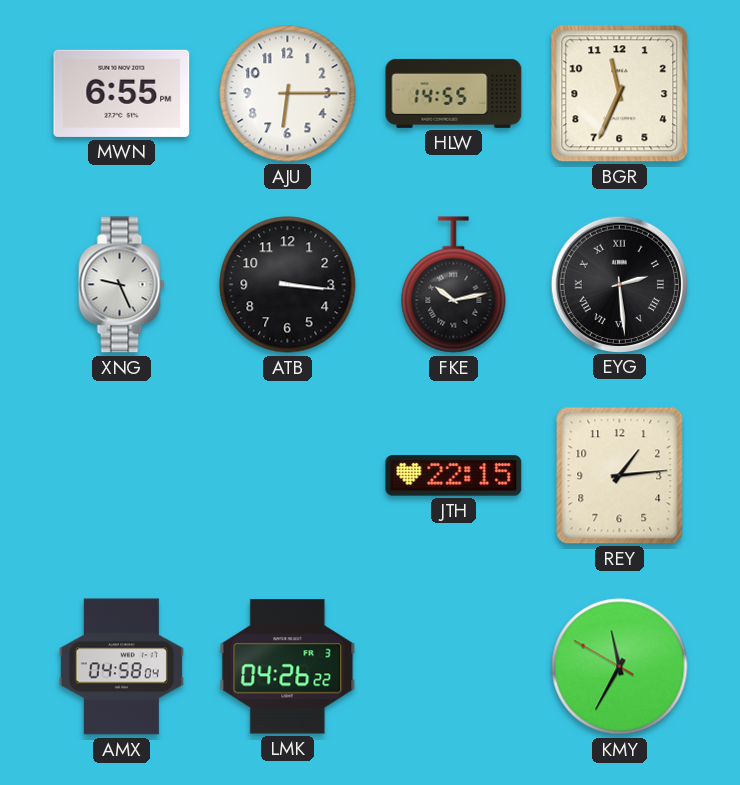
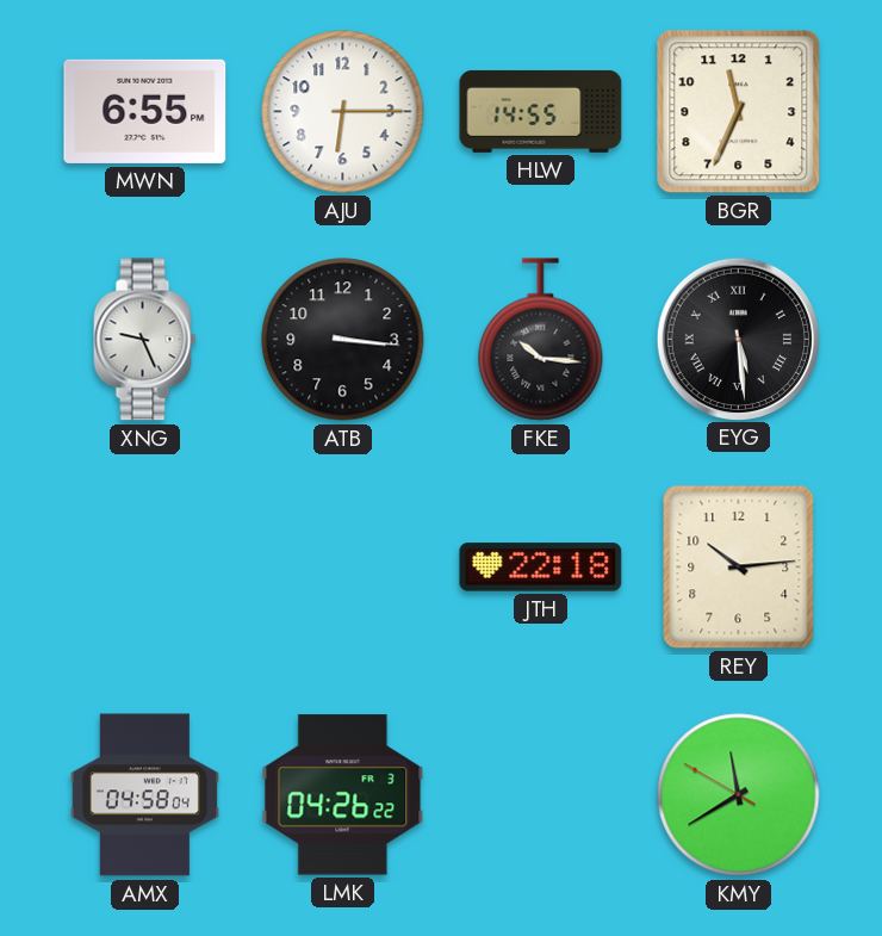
FKE: 10:13 -> 10:16 (541, 340)
EYG: 2:29 -> 5:29 (738, 339)
JTH: 22:15 -> 22:18 (541, 568)
REY: 1:14 -> 10:14 (739, 568)
KMY: 11:34 -> 11:39 (739, 795)
